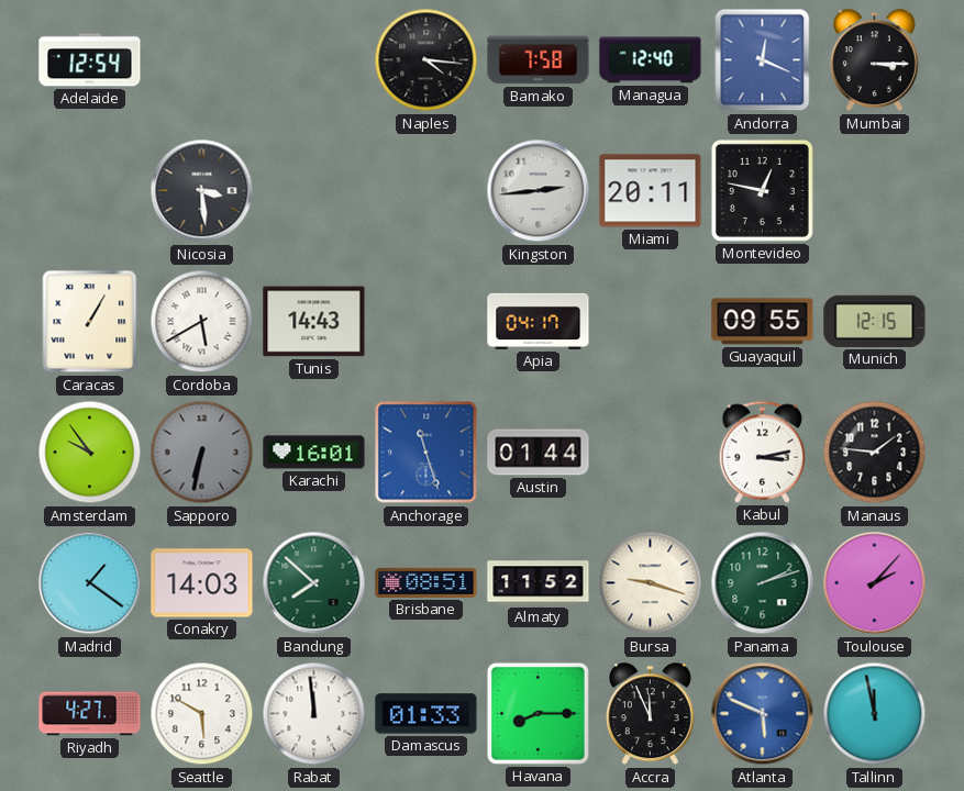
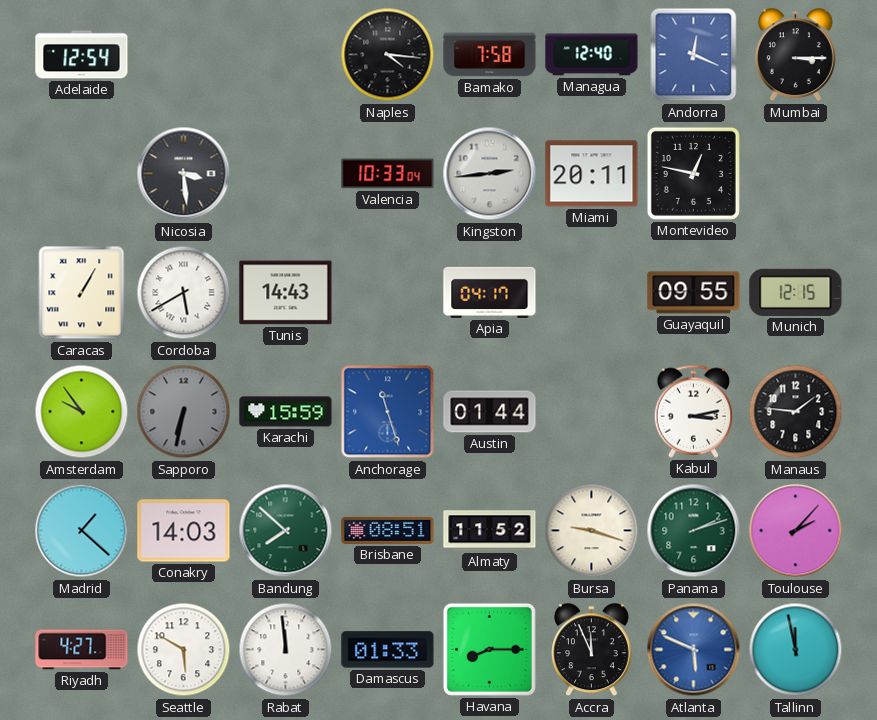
Valencia: none -> 10:33 (388, 174)
Karachi: 16:01 -> 15:59 (286, 412)
Madrid: 1:21 -> 1:22 (82, 531)
